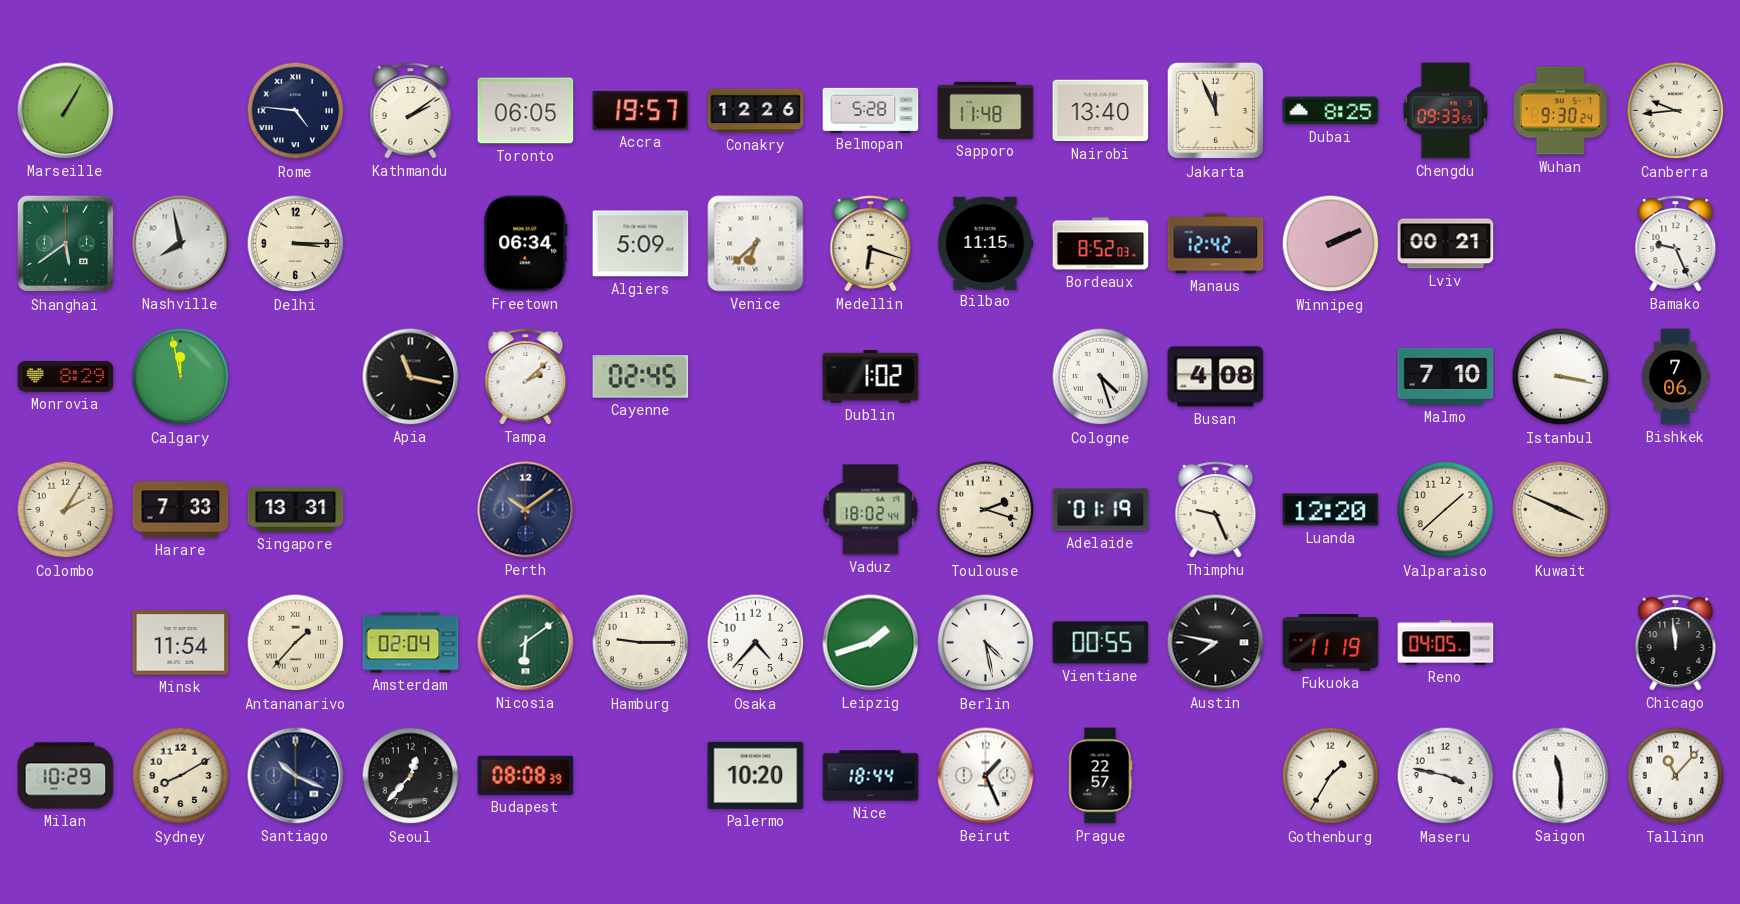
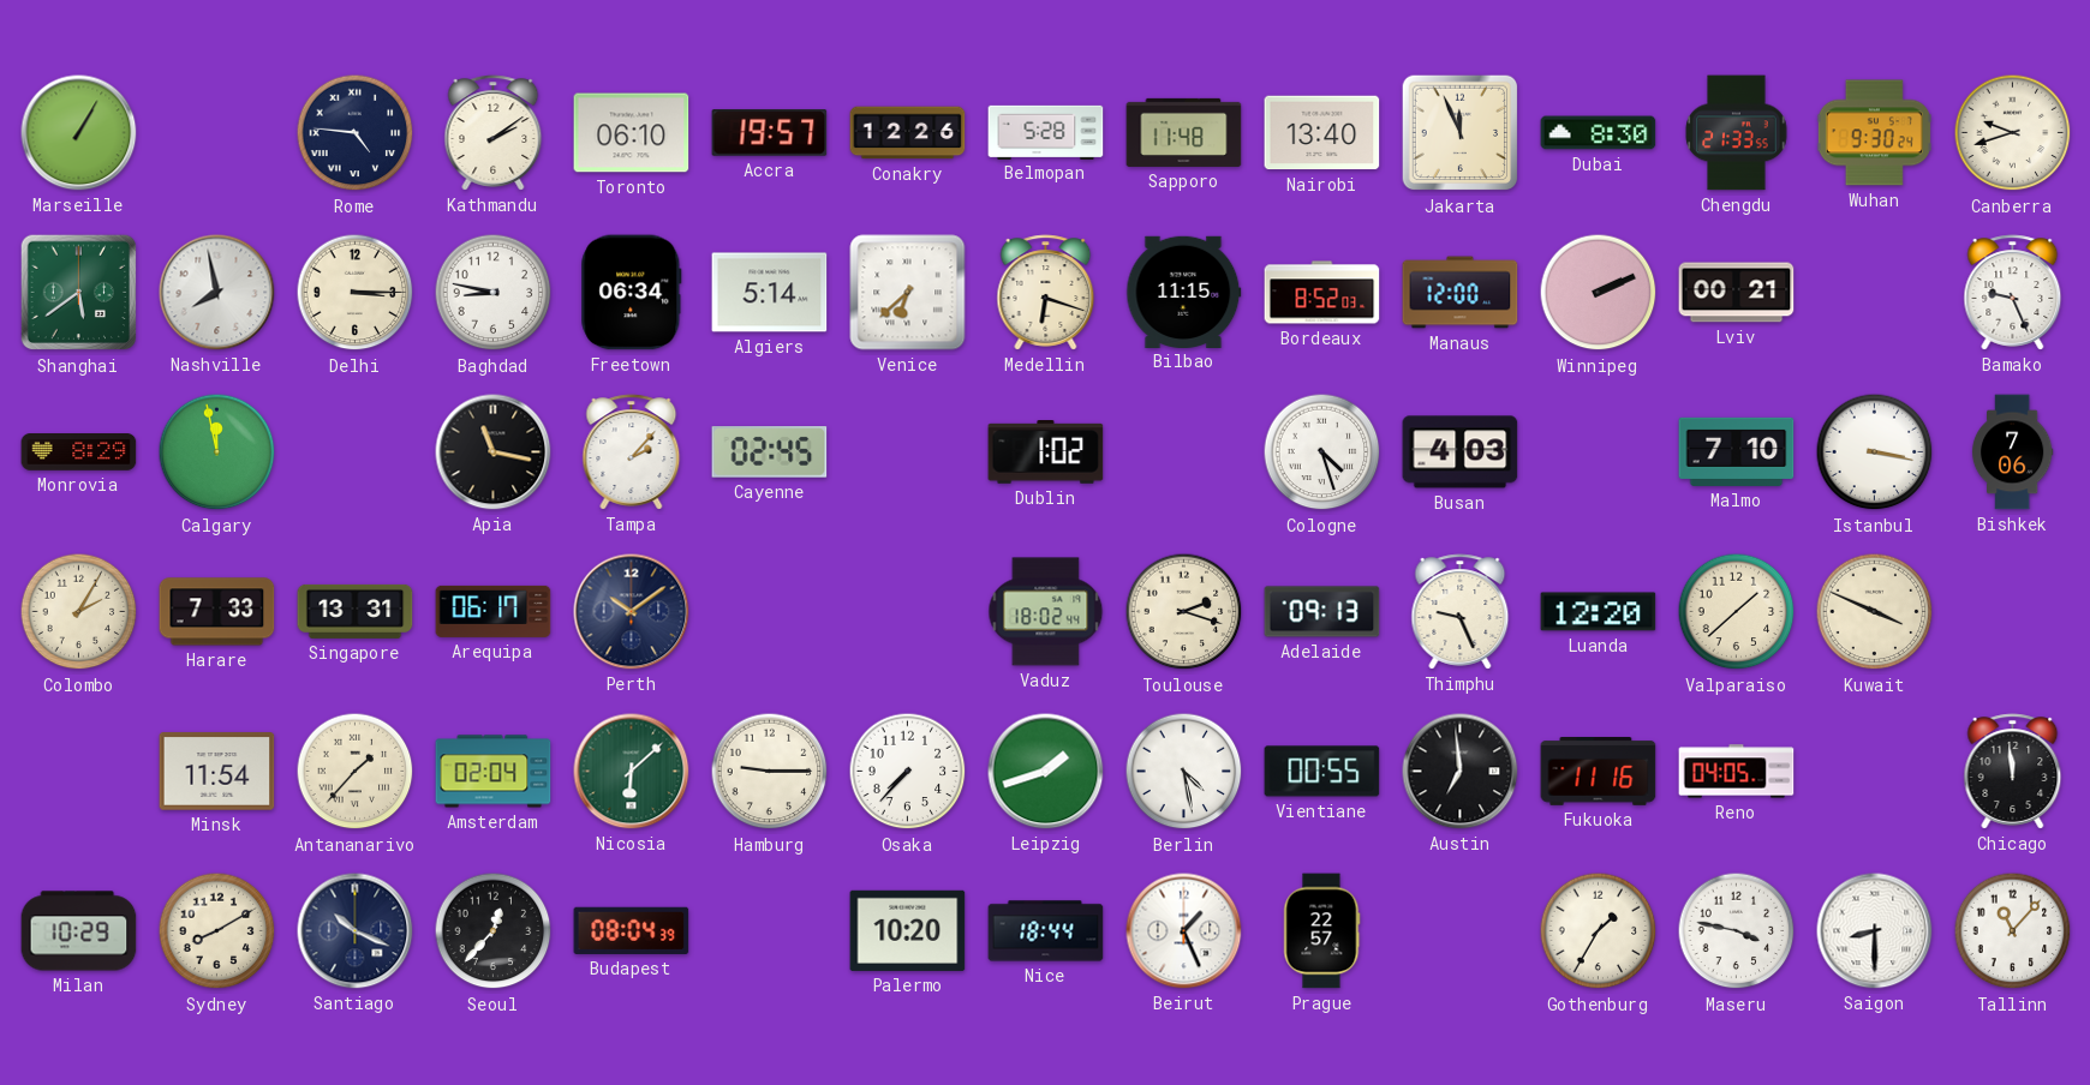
Toronto: 06:05 -> 06:10 (632, 133)
Dubai: 8:25 -> 8:30 (1599, 133)
Chengdu: 09:33 -> 21:33 (1737, 133)
Canberra: 9:44 -> 9:42 (2013, 133)
Baghdad: none -> 8:47 (494, 293)
Algiers: 5:09 -> 5:14 (770, 293)
Manaus: 12:42 -> 12:00 (1461, 293)
Tampa: 2:08 -> 2:07 (632, 452)
Busan: 4:08 -> 4:03 (1461, 452)
Arequipa: none -> 06:17 (494, 611)
Adelaide: 01:19 -> 09:13 (1322, 612)
Nicosia: 6:09 -> 6:08 (632, 772)
Osaka: 4:37 -> 7:37 (908, 772)
Austin: 7:47 -> 6:59 (1461, 772)
Fukuoka: 11:19 -> 11:16 (1599, 772)
Budapest: 08:08 -> 08:04 (632, 930)
Saigon: 11:30 -> 8:30 (1875, 931)
